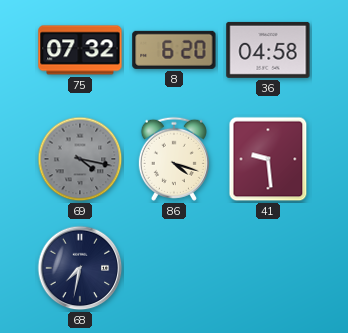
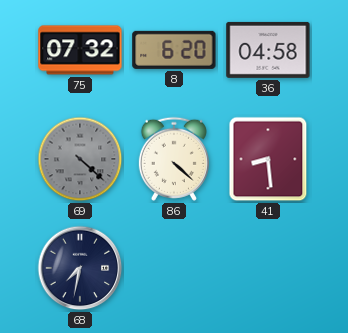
69: 4:17 -> 4:22 (80, 159)
86: 4:18 -> 4:22 (174, 159)
41: 9:29 -> 8:29 (268, 159)
